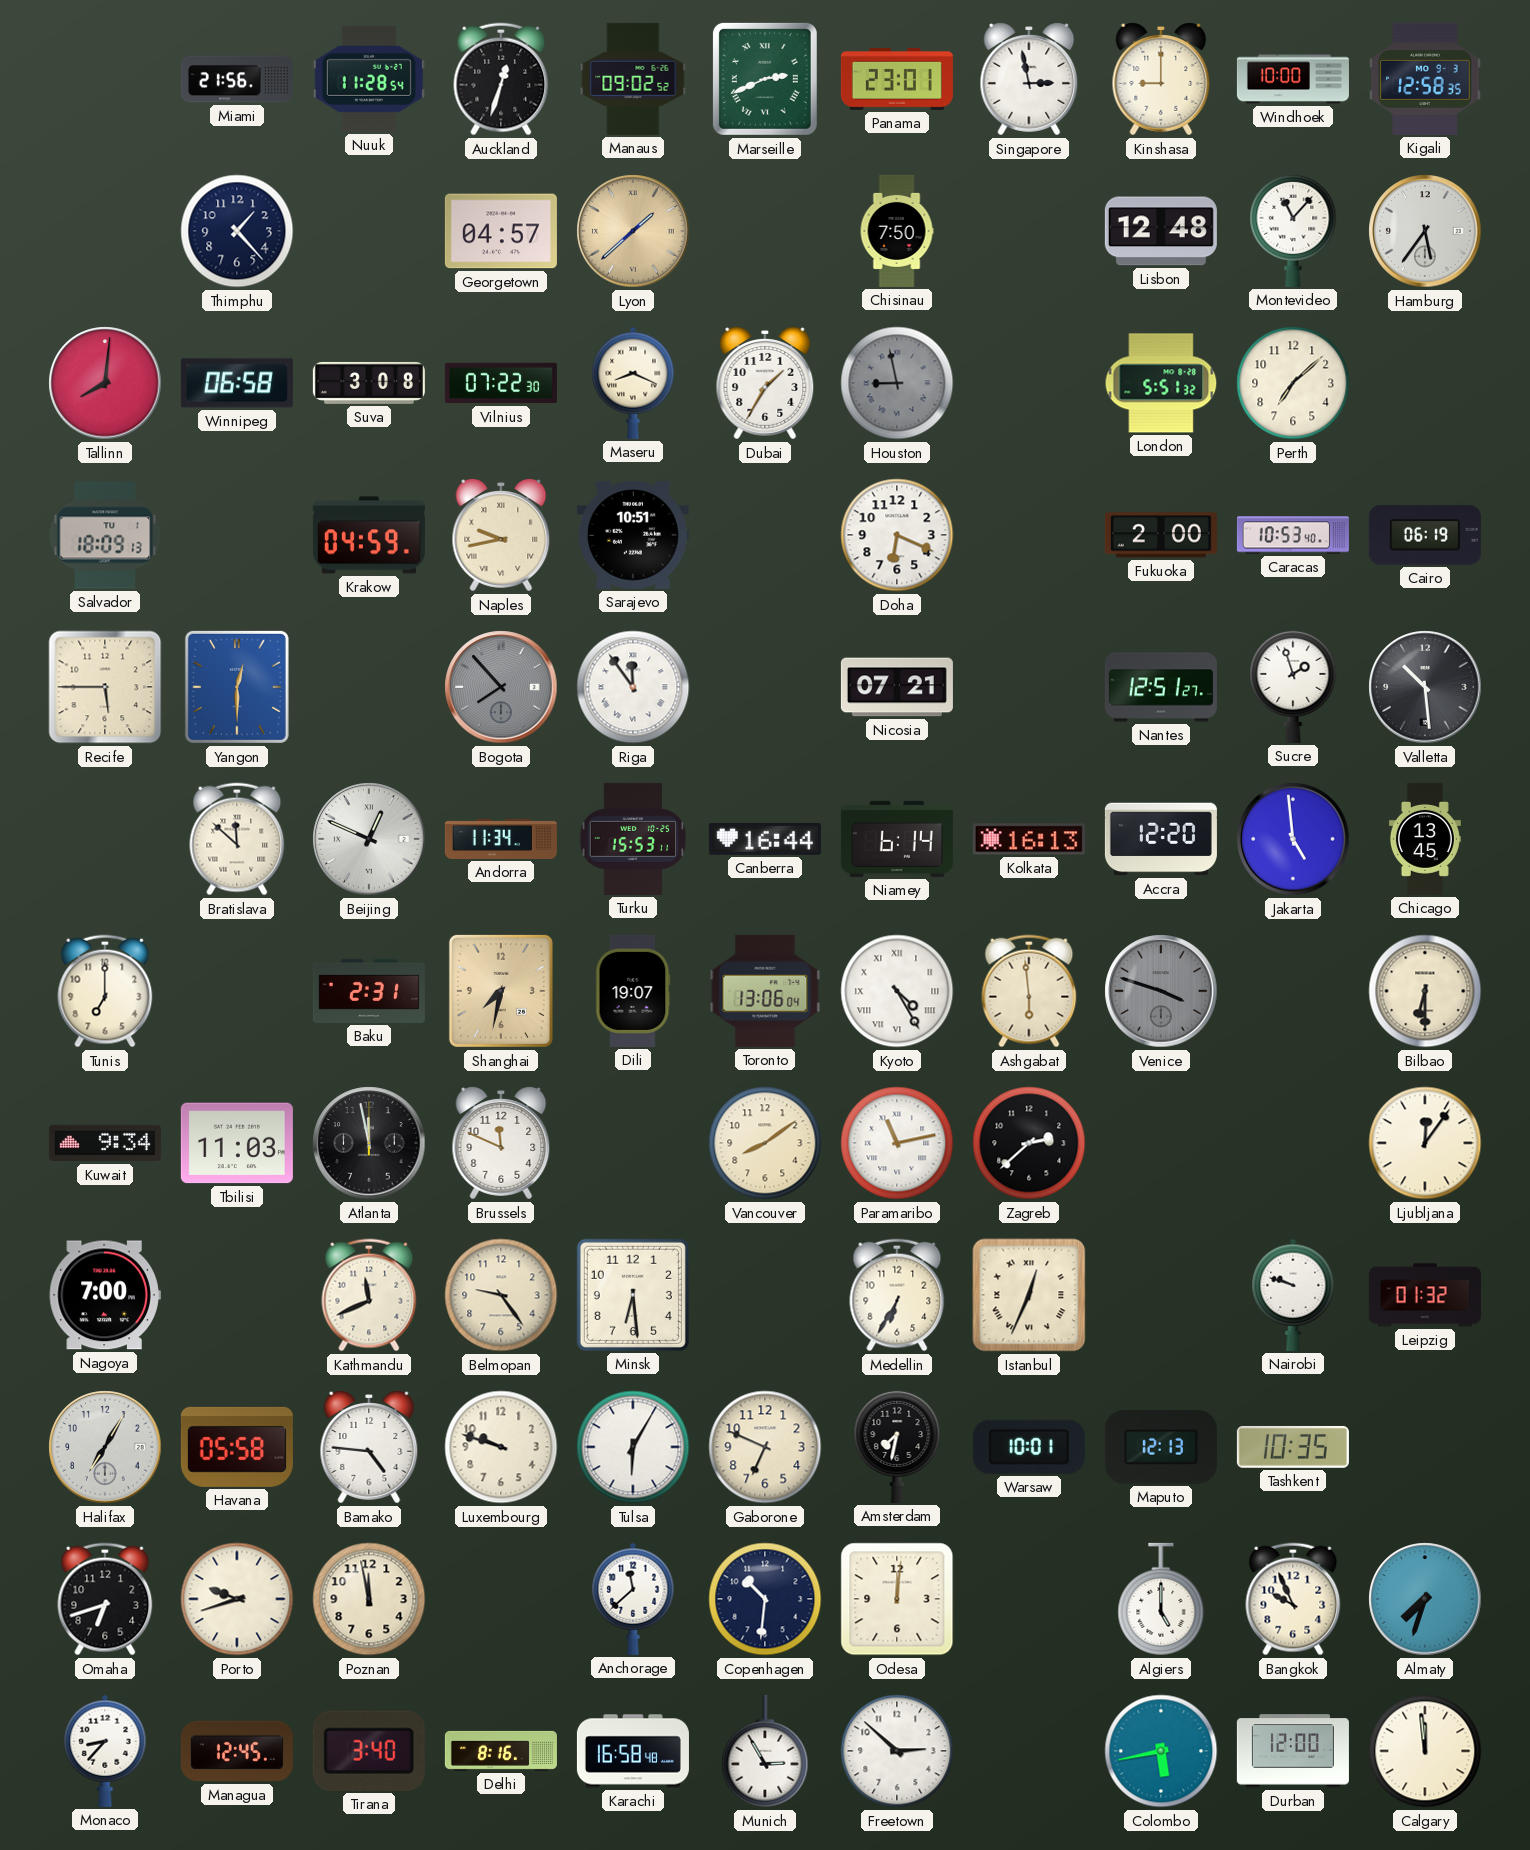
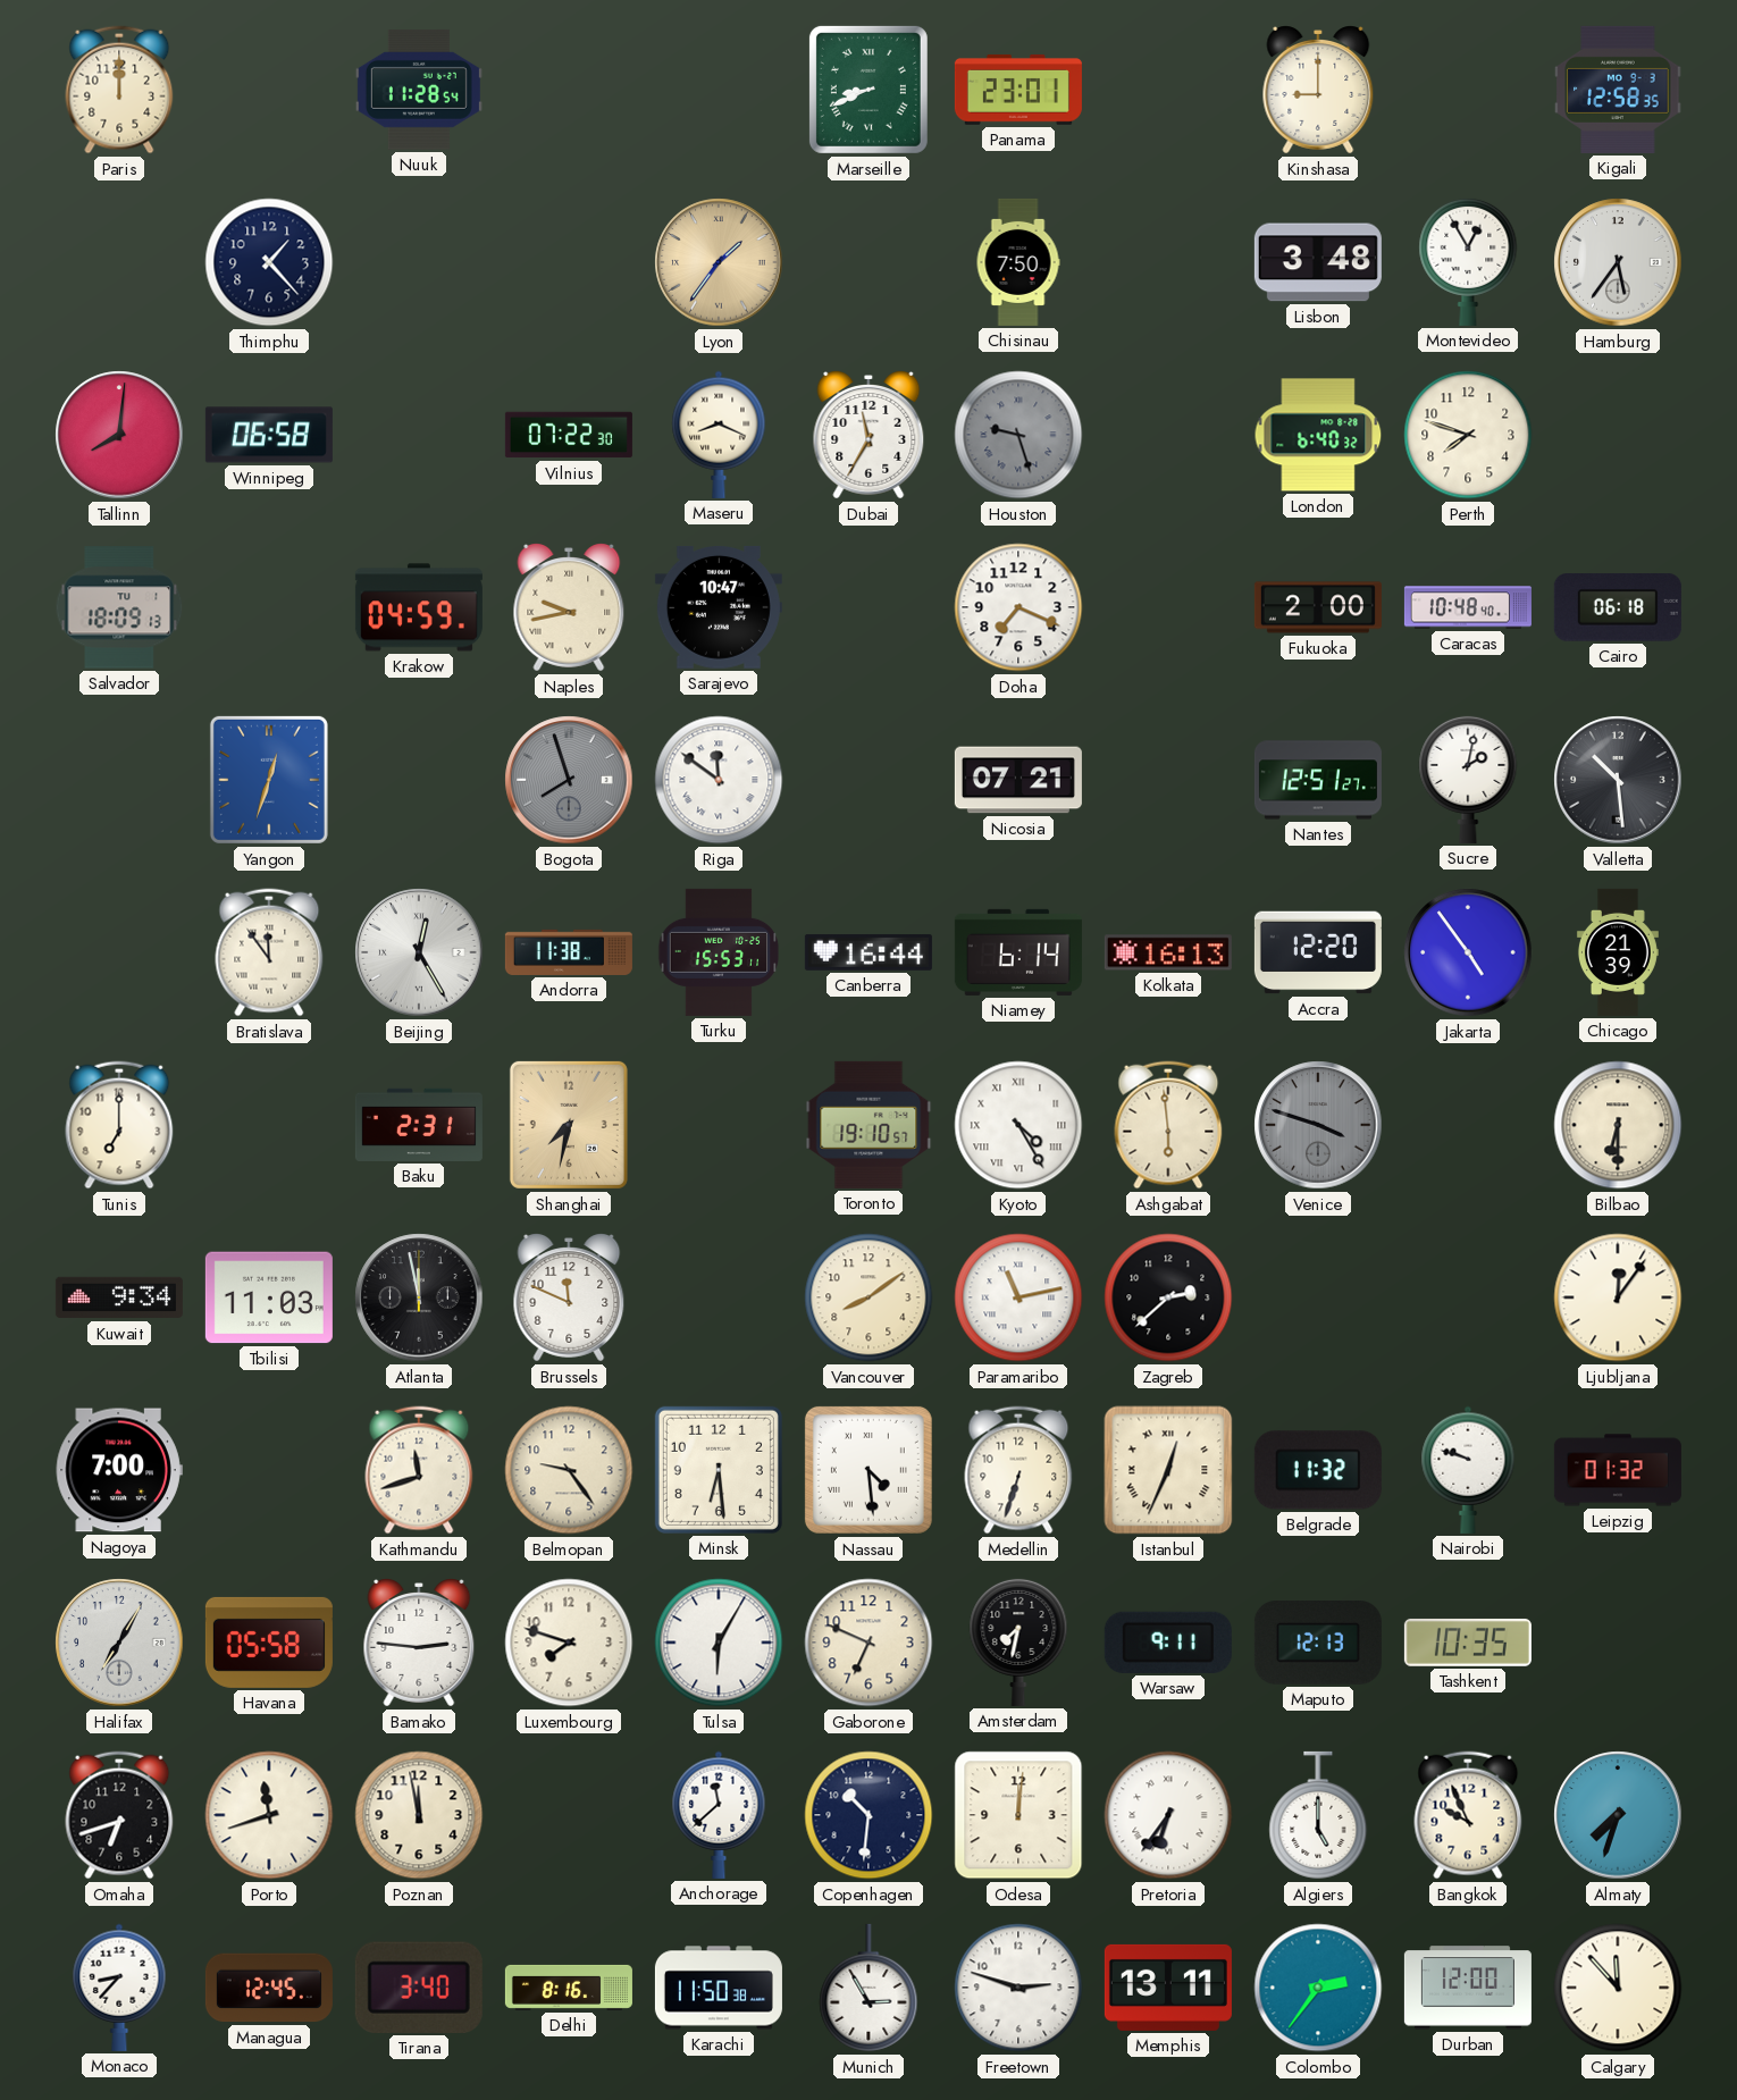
Paris: none -> 12:00 (119, 90)
Miami: 21:56 -> none (237, 79)
Auckland: 12:33 -> none (501, 79)
Manaus: 09:02 -> none (633, 79)
Marseille: 2:41 -> 8:41 (868, 90)
Singapore: 2:58 -> none (1029, 79)
Windhoek: 10:00 -> none (1293, 79)
Georgetown: 04:57 -> none (501, 231)
Lyon: 1:38 -> 1:36 (719, 262)
Lisbon: 12:48 -> 3:48 (1318, 262)
Montevideo: 11:07 -> 12:55 (1468, 261)
Suva: 3:08 -> none (369, 383)
Dubai: 1:35 -> 11:35 (868, 435)
Houston: 8:58 -> 9:27 (1018, 435)
London: 5:51 -> 6:40 (1318, 435)
Perth: 7:08 -> 7:48 (1468, 435)
Sarajevo: 10:51 -> 10:47 (719, 607)
Doha: 6:19 -> 7:19 (1018, 607)
Caracas: 10:53 -> 10:48 (1468, 607)
Cairo: 06:19 -> 06:18 (1618, 607)
Recife: 5:45 -> none (105, 687)
Yangon: 12:30 -> 12:33 (269, 780)
Bogota: 7:53 -> 7:57 (569, 780)
Riga: 11:54 -> 11:51 (719, 780)
Sucre: 1:57 -> 2:02 (1468, 779)
Bratislava: 11:52 -> 11:54 (269, 952)
Beijing: 12:49 -> 12:25 (419, 952)
Andorra: 11:34 -> 11:38 (569, 952)
Jakarta: 4:59 -> 4:54 (1468, 952)
Chicago: 13:45 -> 21:39 (1618, 952)
Dili: 19:07 -> none (633, 991)
Toronto: 13:06 -> 19:10 (868, 1125)
Kathmandu: 11:41 -> 11:42 (419, 1470)
Nassau: none -> 4:29 (868, 1470)
Medellin: 6:35 -> 6:33 (1018, 1470)
Belgrade: none -> 11:32 (1318, 1470)
Bamako: 4:46 -> 2:46 (419, 1643)
Luxembourg: 9:48 -> 7:48 (569, 1643)
Warsaw: 10:01 -> 9:11 (1168, 1643)
Porto: 9:42 -> 11:42 (269, 1815)
Pretoria: none -> 6:36 (1168, 1815)
Karachi: 16:58 -> 11:50 (719, 1988)
Freetown: 2:52 -> 2:48 (1018, 1988)
Memphis: none -> 13:11 (1168, 1988)
Colombo: 5:43 -> 2:36 (1318, 1988)
Calgary: 11:59 -> 11:53 (1618, 1988)
